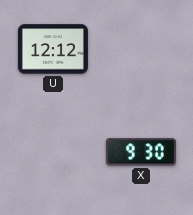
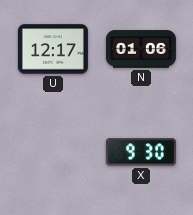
U: 12:12 -> 12:17 (53, 49)
N: none -> 01:06 (141, 49)
